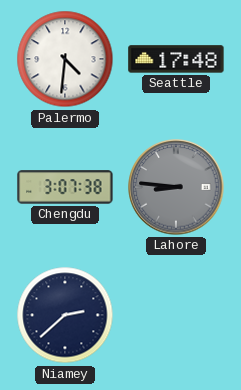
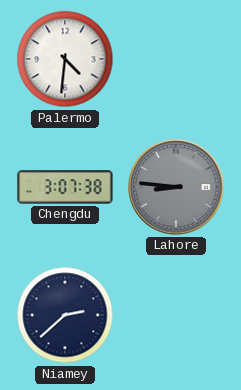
Seattle: 17:48 -> none (176, 59)
